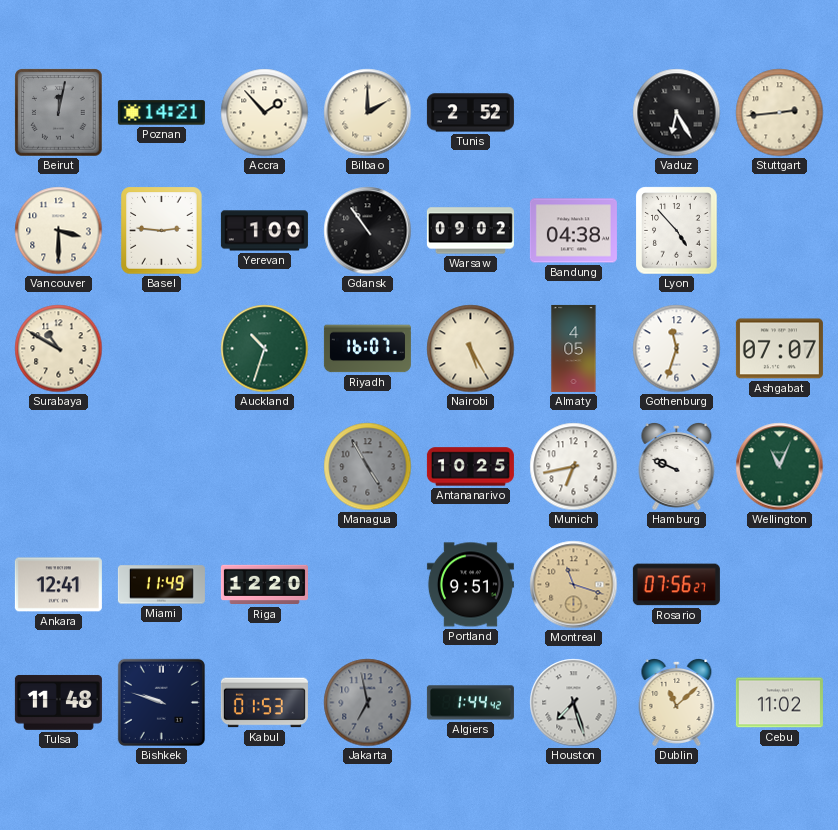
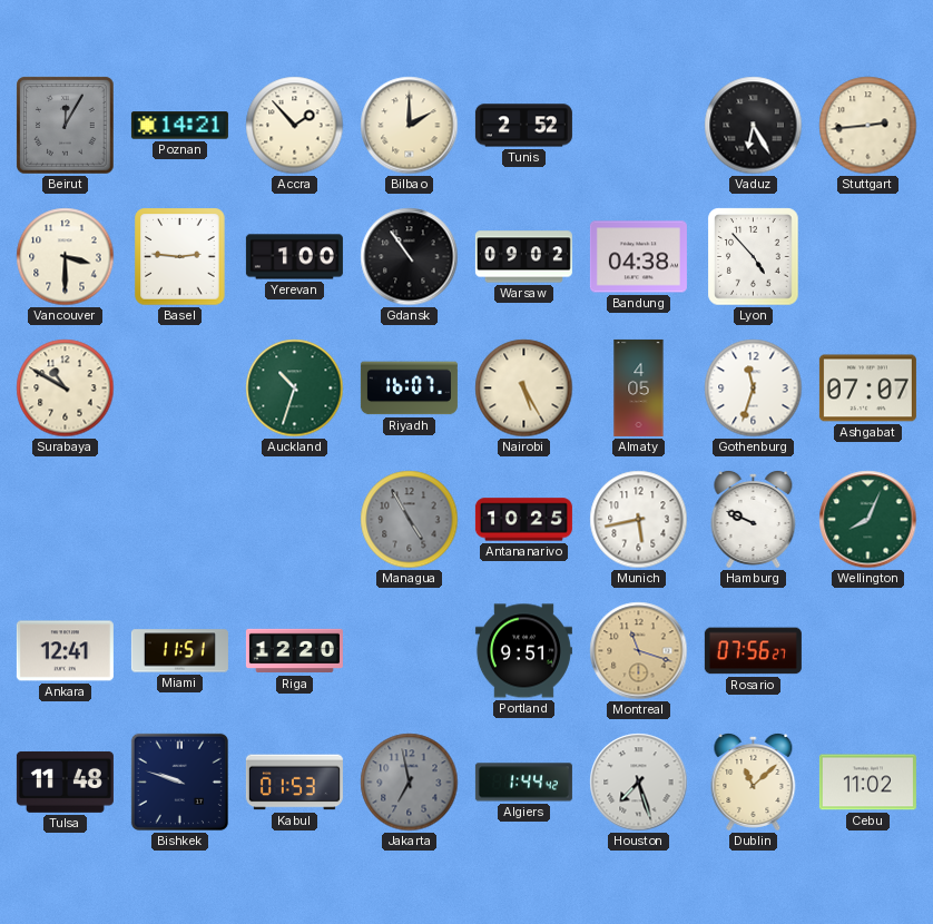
Beirut: 12:02 -> 12:05 (66, 126)
Munich: 6:43 -> 5:43 (639, 520)
Wellington: 11:04 -> 8:04 (868, 520)
Miami: 11:49 -> 11:51 (179, 651)
